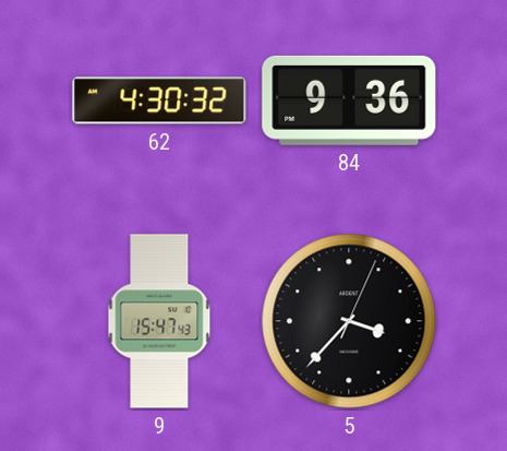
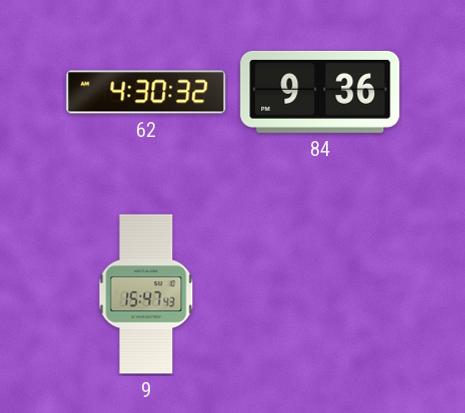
5: 3:37 -> none (349, 321)
